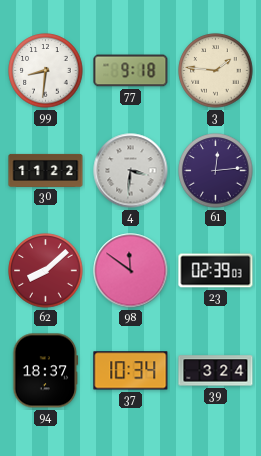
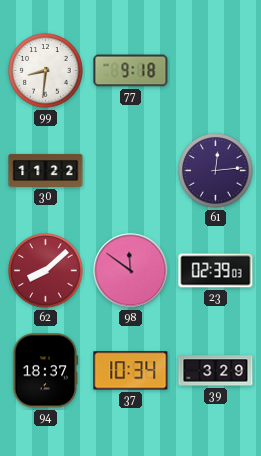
3: 1:46 -> none (216, 71)
4: 3:31 -> none (131, 171)
39: 3:24 -> 3:29 (216, 371)
